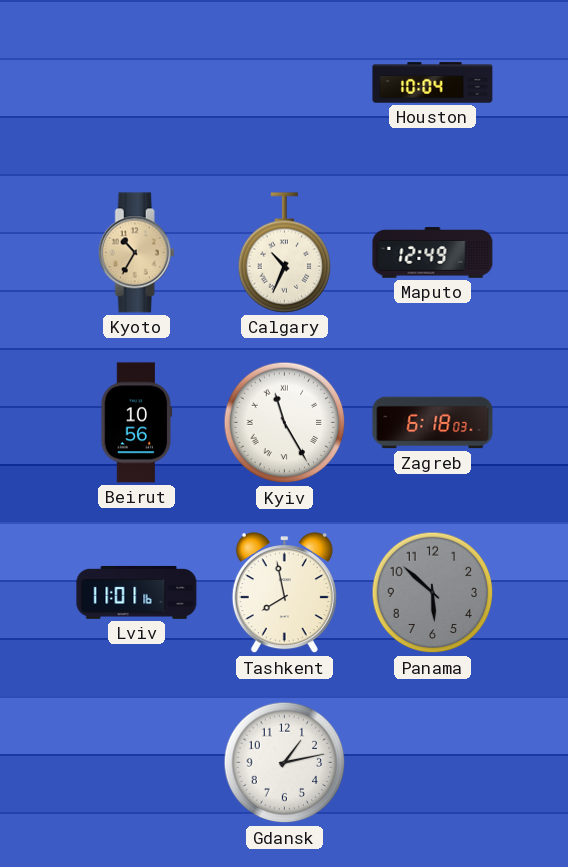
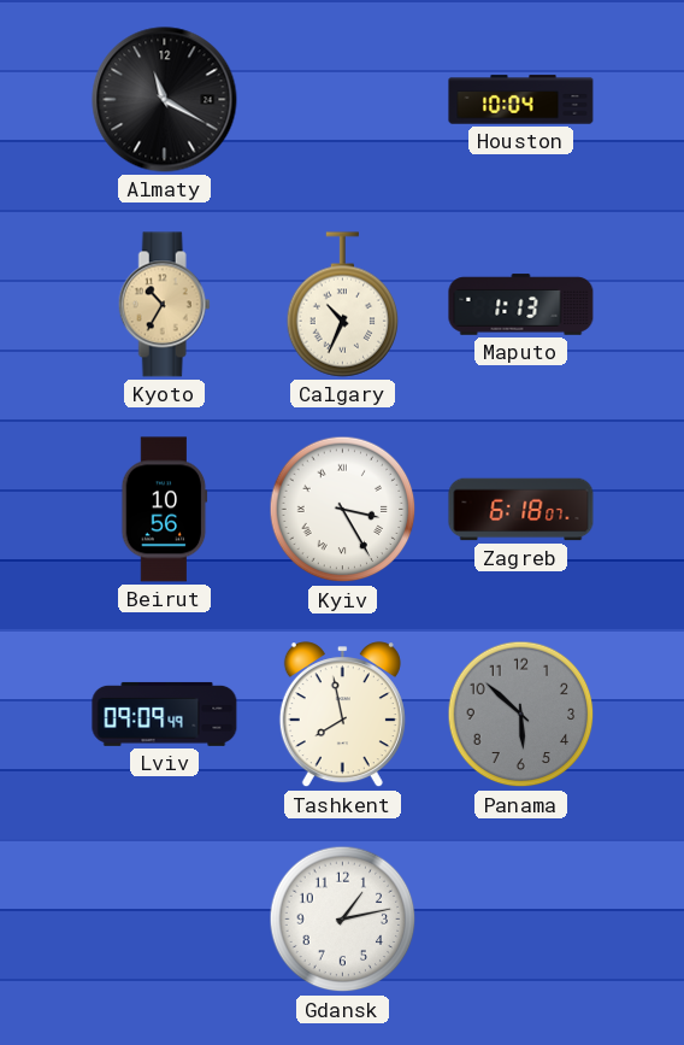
Almaty: none -> 11:20 (165, 100)
Maputo: 12:49 -> 1:13 (521, 305)
Kyiv: 11:25 -> 3:25 (343, 510)
Zagreb: 6:18:03 -> 6:18:07 (521, 510)
Lviv: 11:01 -> 09:09 (165, 714)
